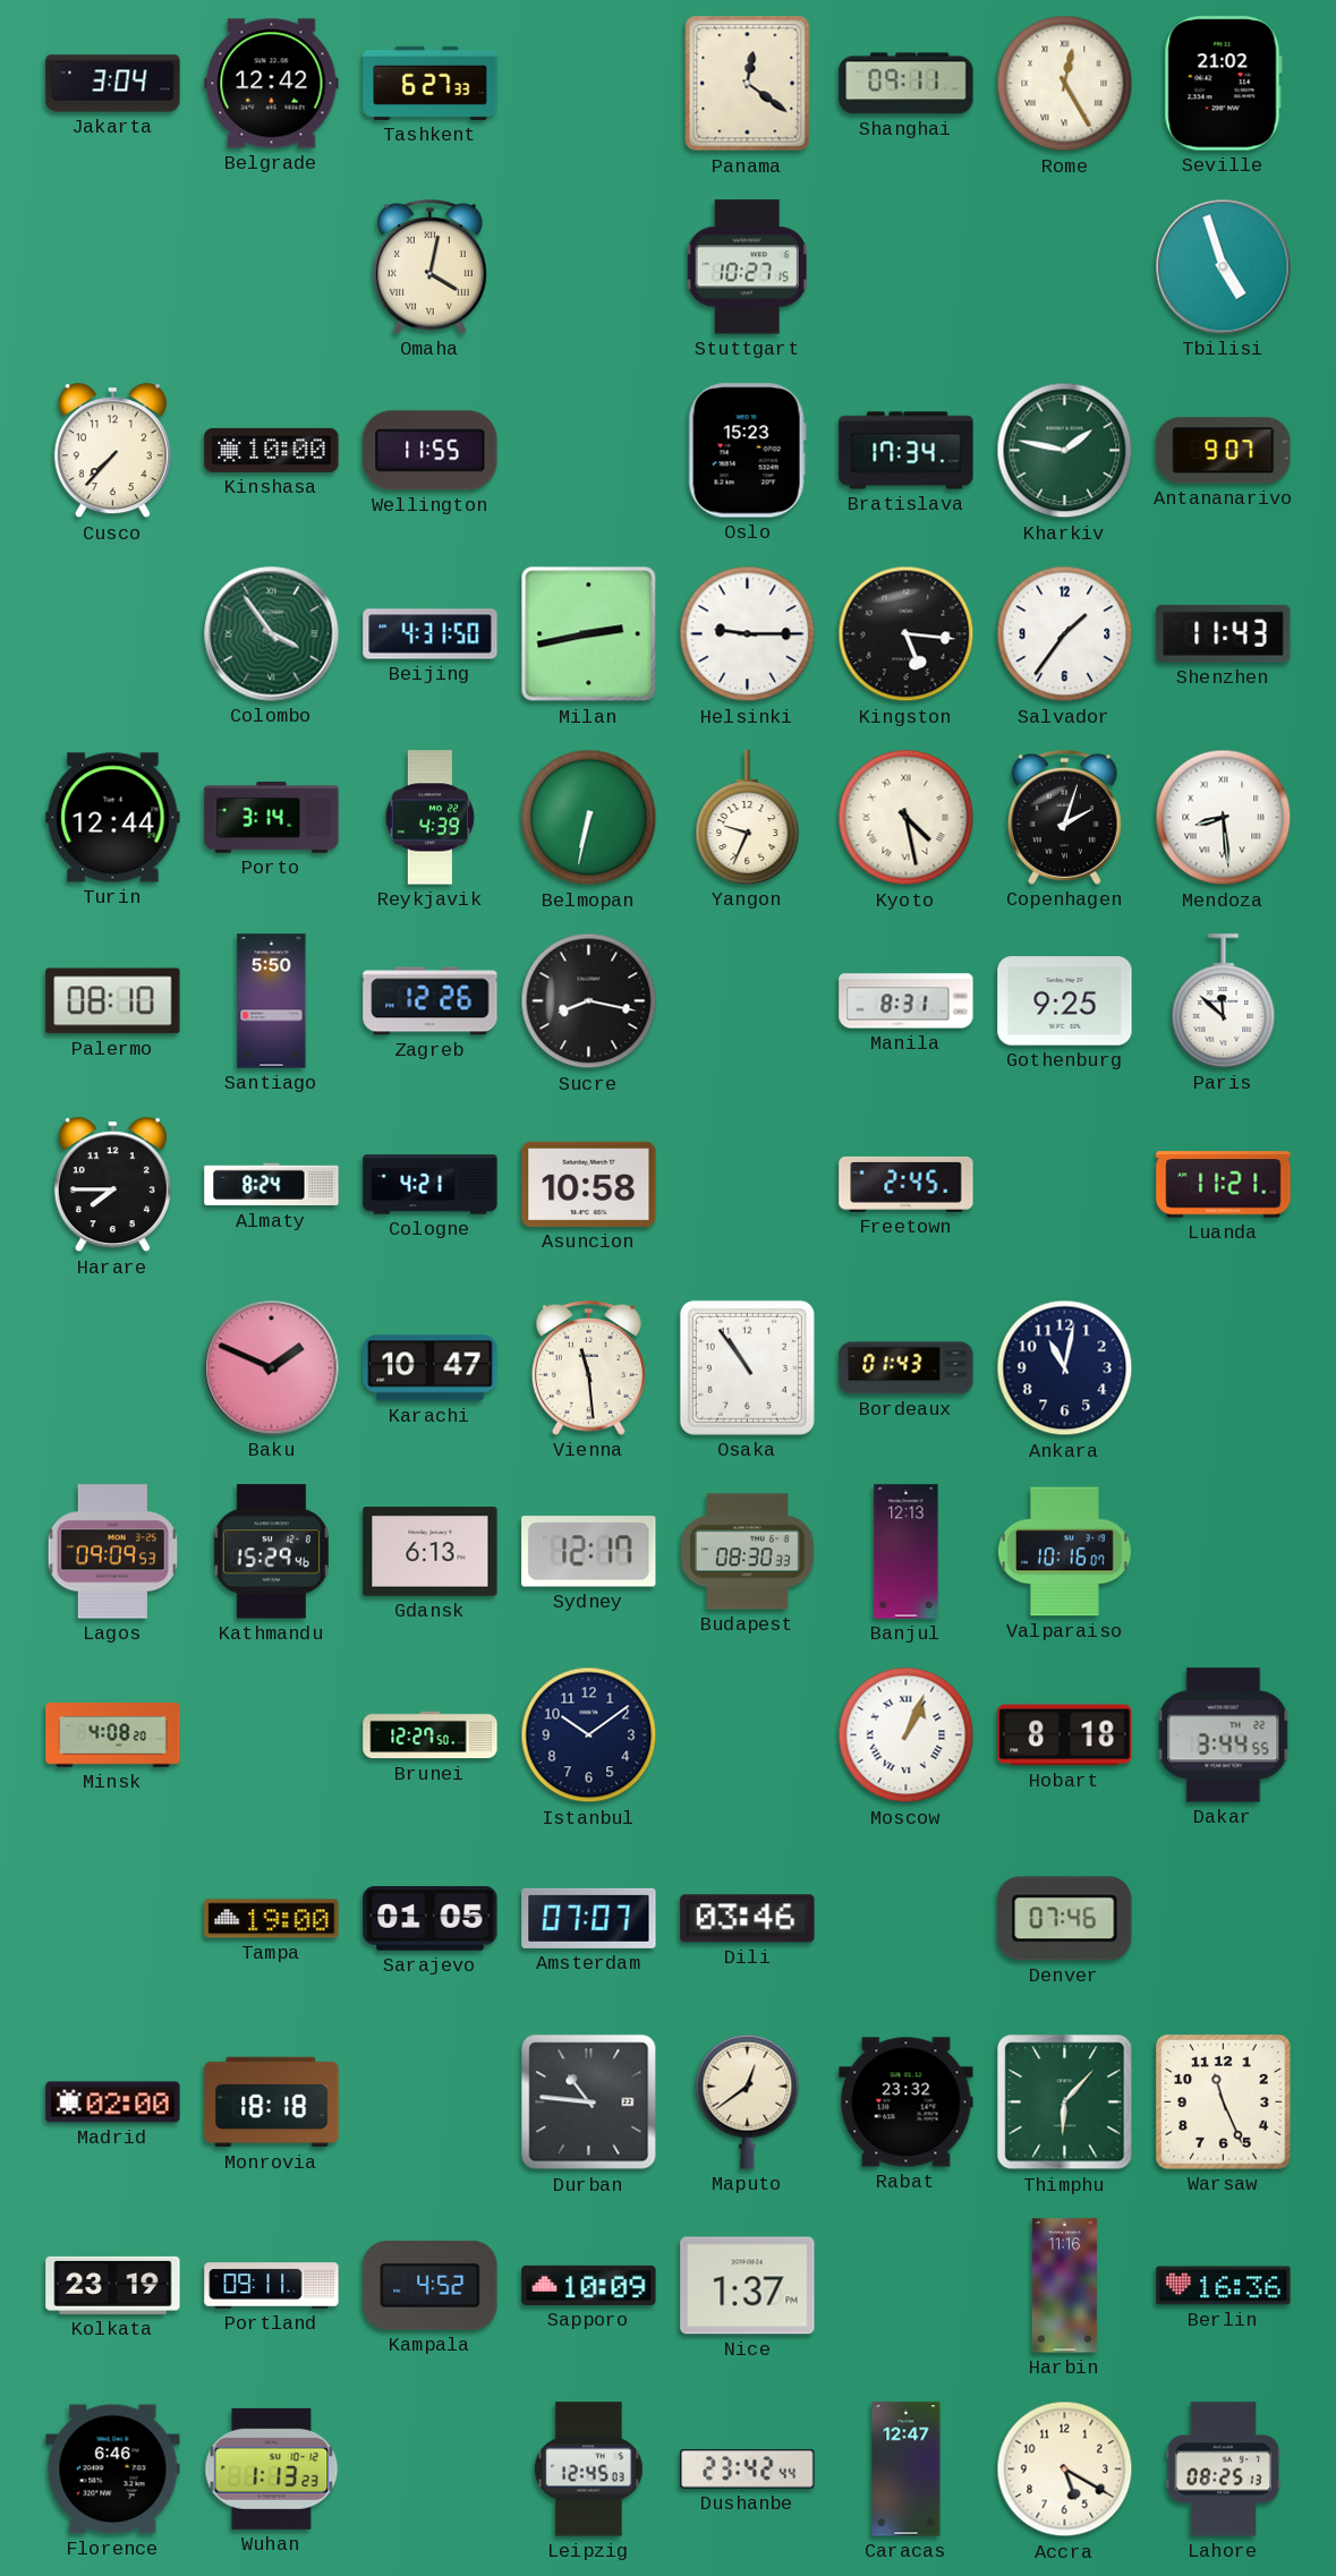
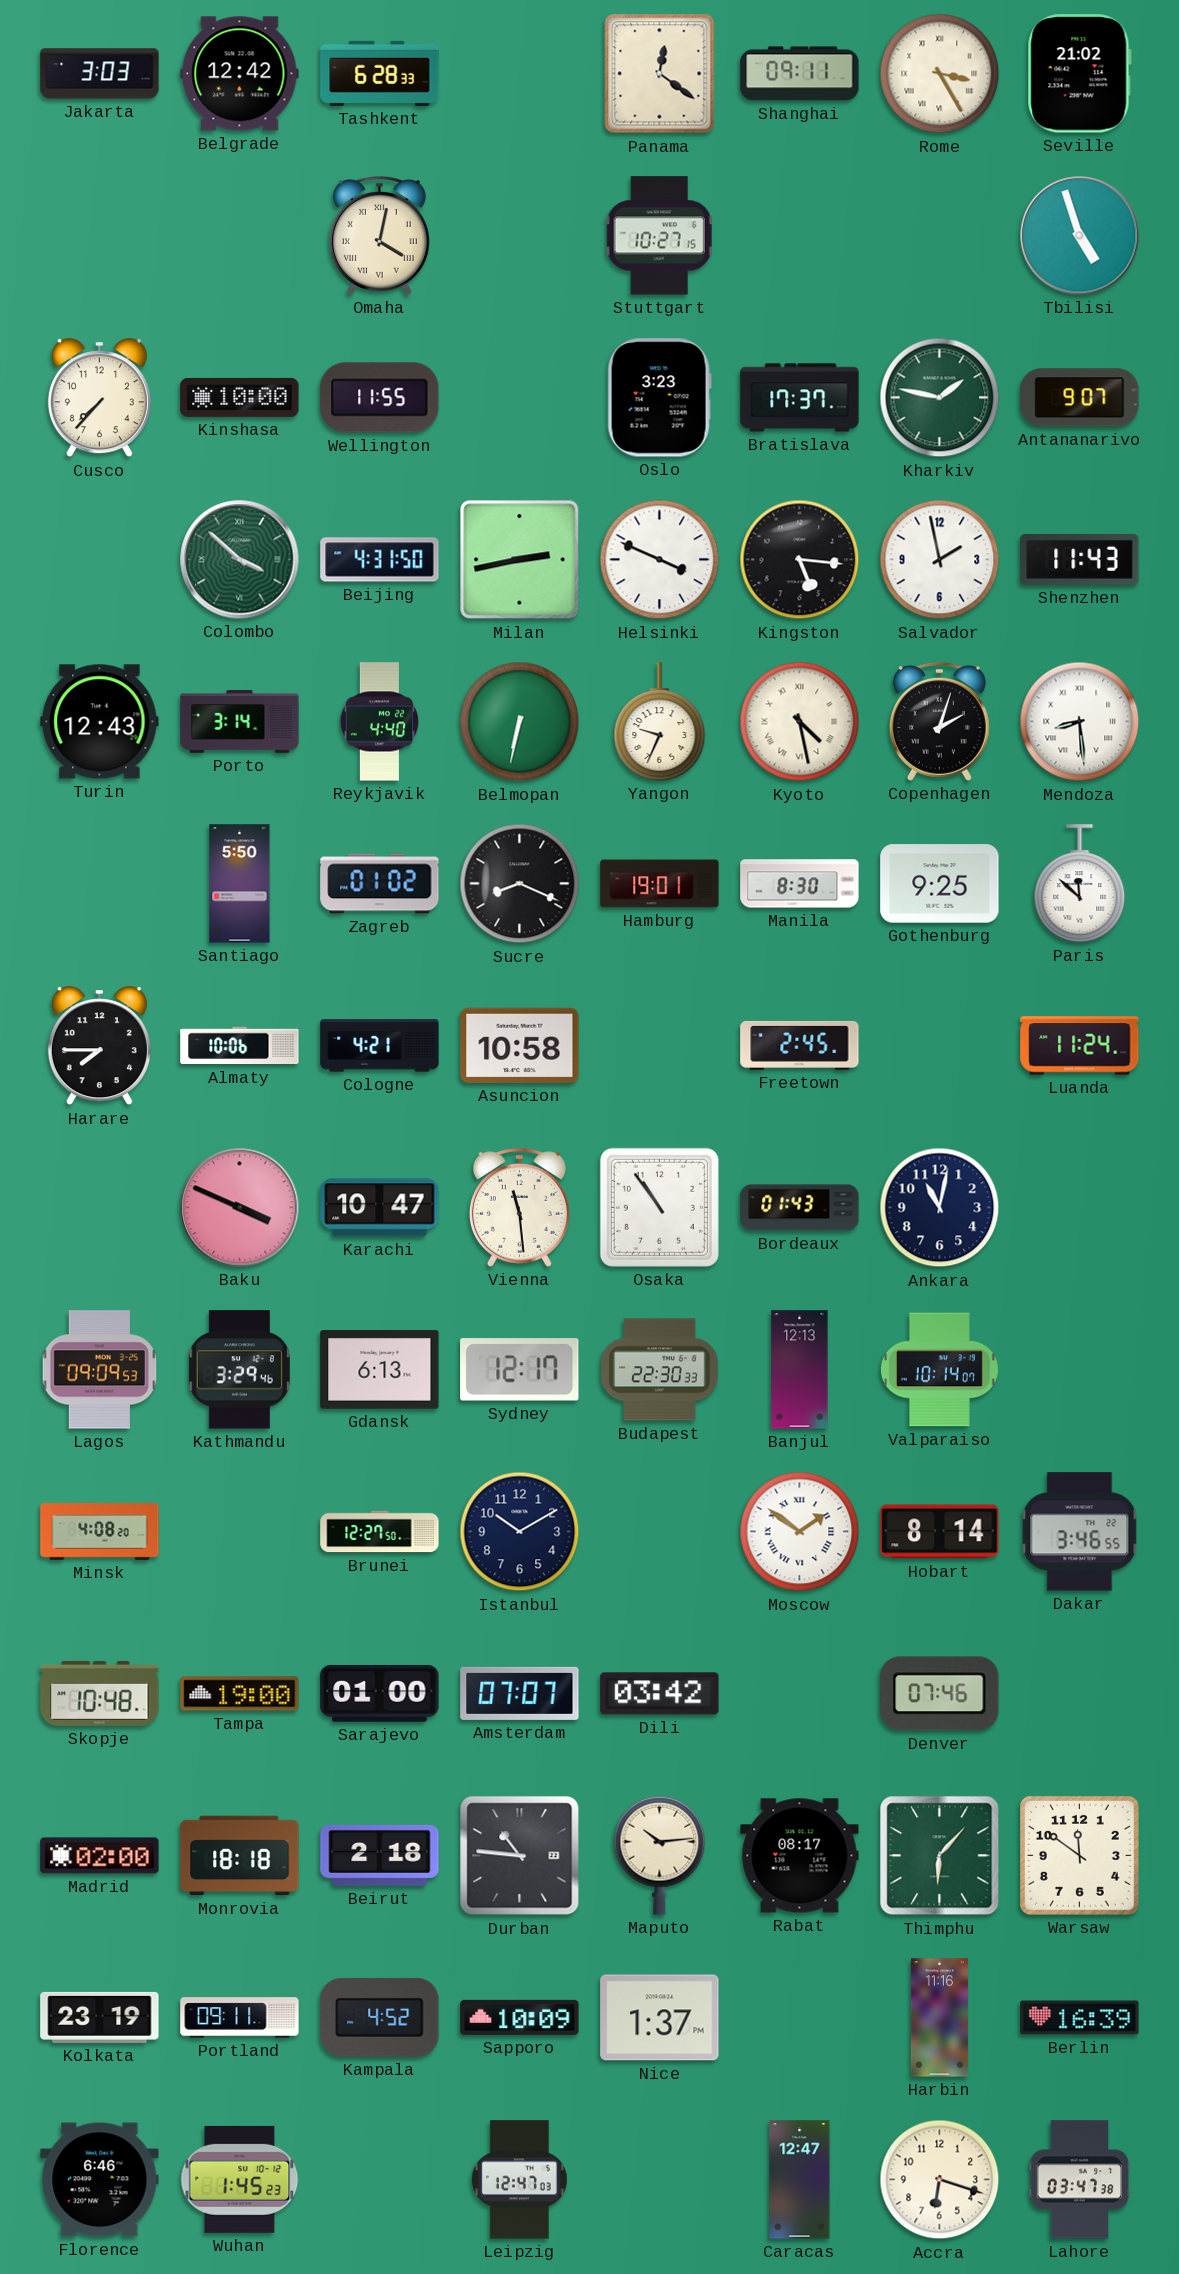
Jakarta: 3:04 -> 3:03 (100, 74)
Tashkent: 6:27 -> 6:28 (380, 73)
Rome: 12:25 -> 3:25 (940, 74)
Oslo: 15:23 -> 3:23 (659, 398)
Bratislava: 17:34 -> 17:37 (800, 398)
Colombo: 3:54 -> 3:52 (240, 560)
Helsinki: 9:15 -> 3:49 (660, 560)
Salvador: 1:36 -> 1:58 (940, 560)
Turin: 12:44 -> 12:43 (100, 722)
Reykjavik: 4:39 -> 4:40 (379, 722)
Palermo: 08:10 -> none (113, 1001)
Zagreb: 12:26 -> 01:02 (380, 884)
Sucre: 8:17 -> 8:19 (520, 884)
Hamburg: none -> 19:01 (660, 884)
Manila: 8:31 -> 8:30 (800, 884)
Almaty: 8:24 -> 10:06 (240, 1046)
Luanda: 11:21 -> 11:24 (1080, 1046)
Baku: 1:49 -> 3:49 (240, 1208)
Kathmandu: 15:29 -> 3:29 (239, 1370)
Budapest: 08:30 -> 22:30 (660, 1370)
Valparaiso: 10:16 -> 10:14 (939, 1370)
Istanbul: 10:09 -> 10:10 (520, 1532)
Moscow: 1:04 -> 1:51 (800, 1532)
Hobart: 8:18 -> 8:14 (940, 1532)
Dakar: 3:44 -> 3:46 (1080, 1532)
Skopje: none -> 10:48 (100, 1693)
Sarajevo: 01:05 -> 01:00 (380, 1693)
Dili: 03:46 -> 03:42 (660, 1694)
Beirut: none -> 2:18 (380, 1855)
Maputo: 12:39 -> 10:14 (660, 1855)
Rabat: 23:32 -> 08:17 (800, 1856)
Warsaw: 11:26 -> 11:51 (1079, 1855)
Berlin: 16:36 -> 16:39 (1080, 2018)
Wuhan: 1:13 -> 1:45 (240, 2179)
Leipzig: 12:45 -> 12:47 (520, 2180)
Dushanbe: 23:42 -> none (748, 2470)
Accra: 5:20 -> 6:18 (940, 2180)
Lahore: 08:25 -> 03:47 (1080, 2180)
